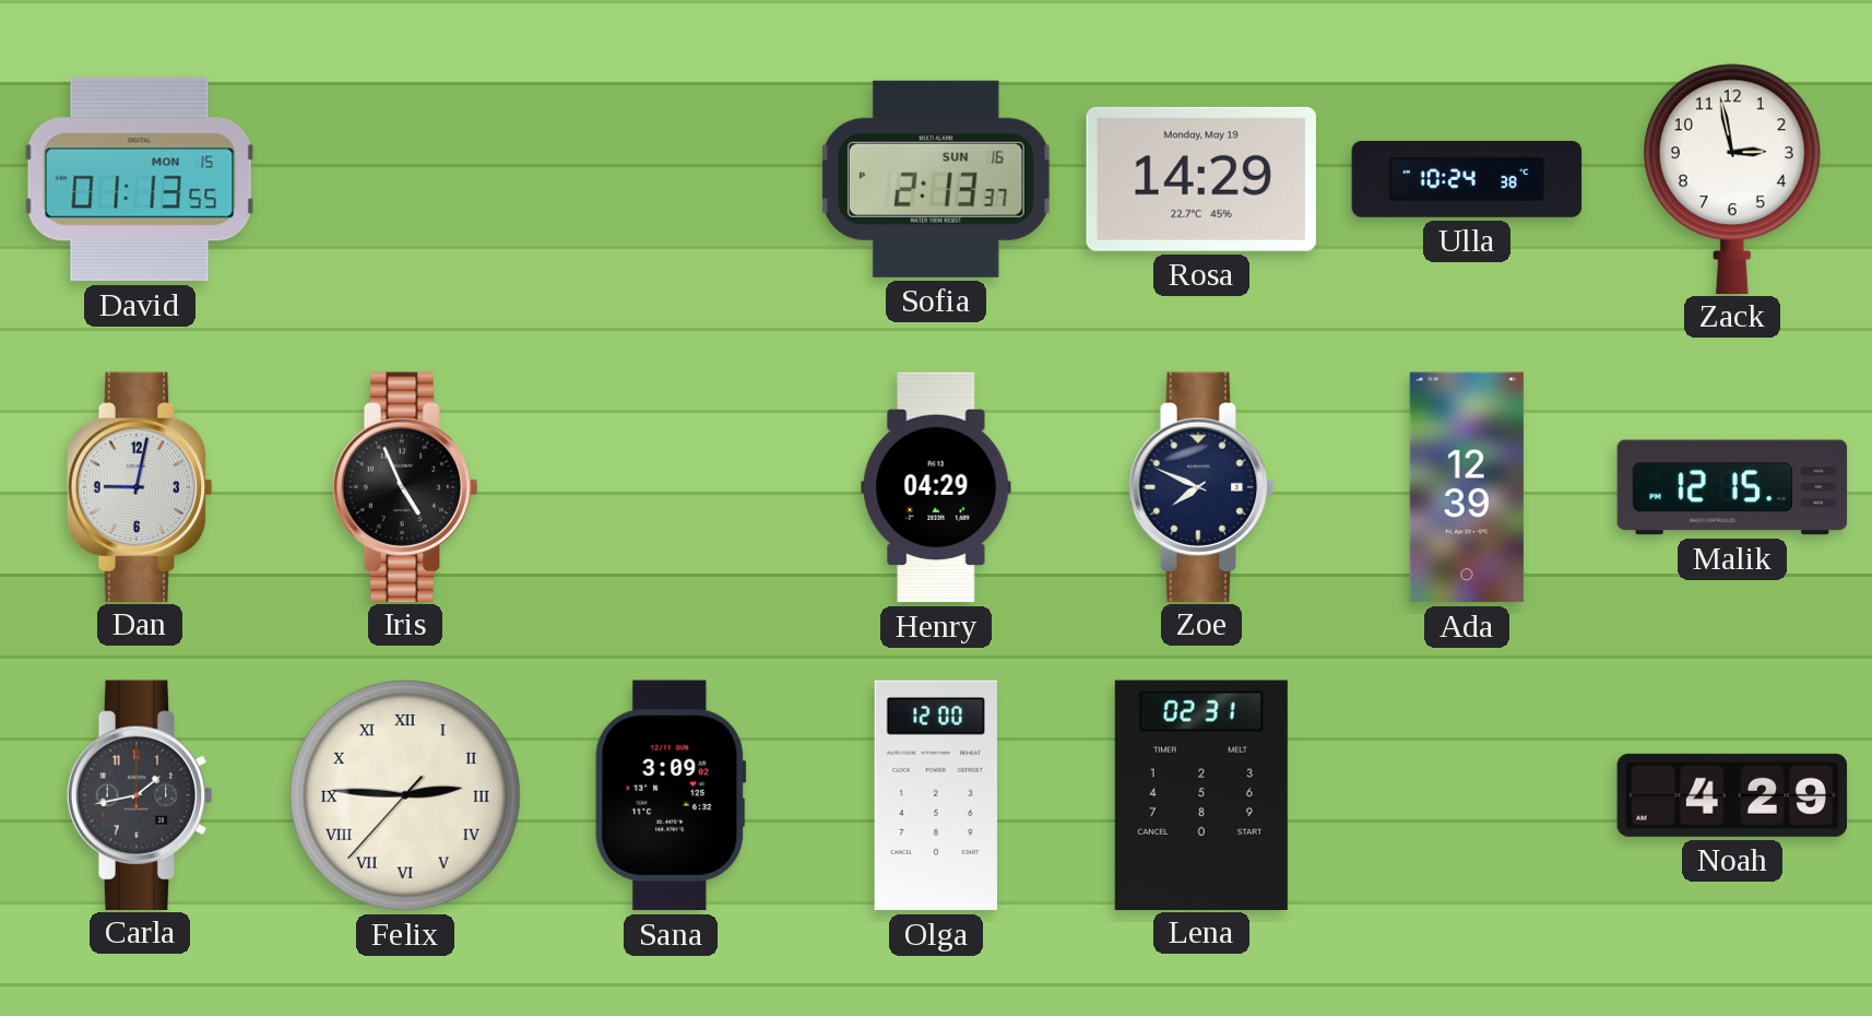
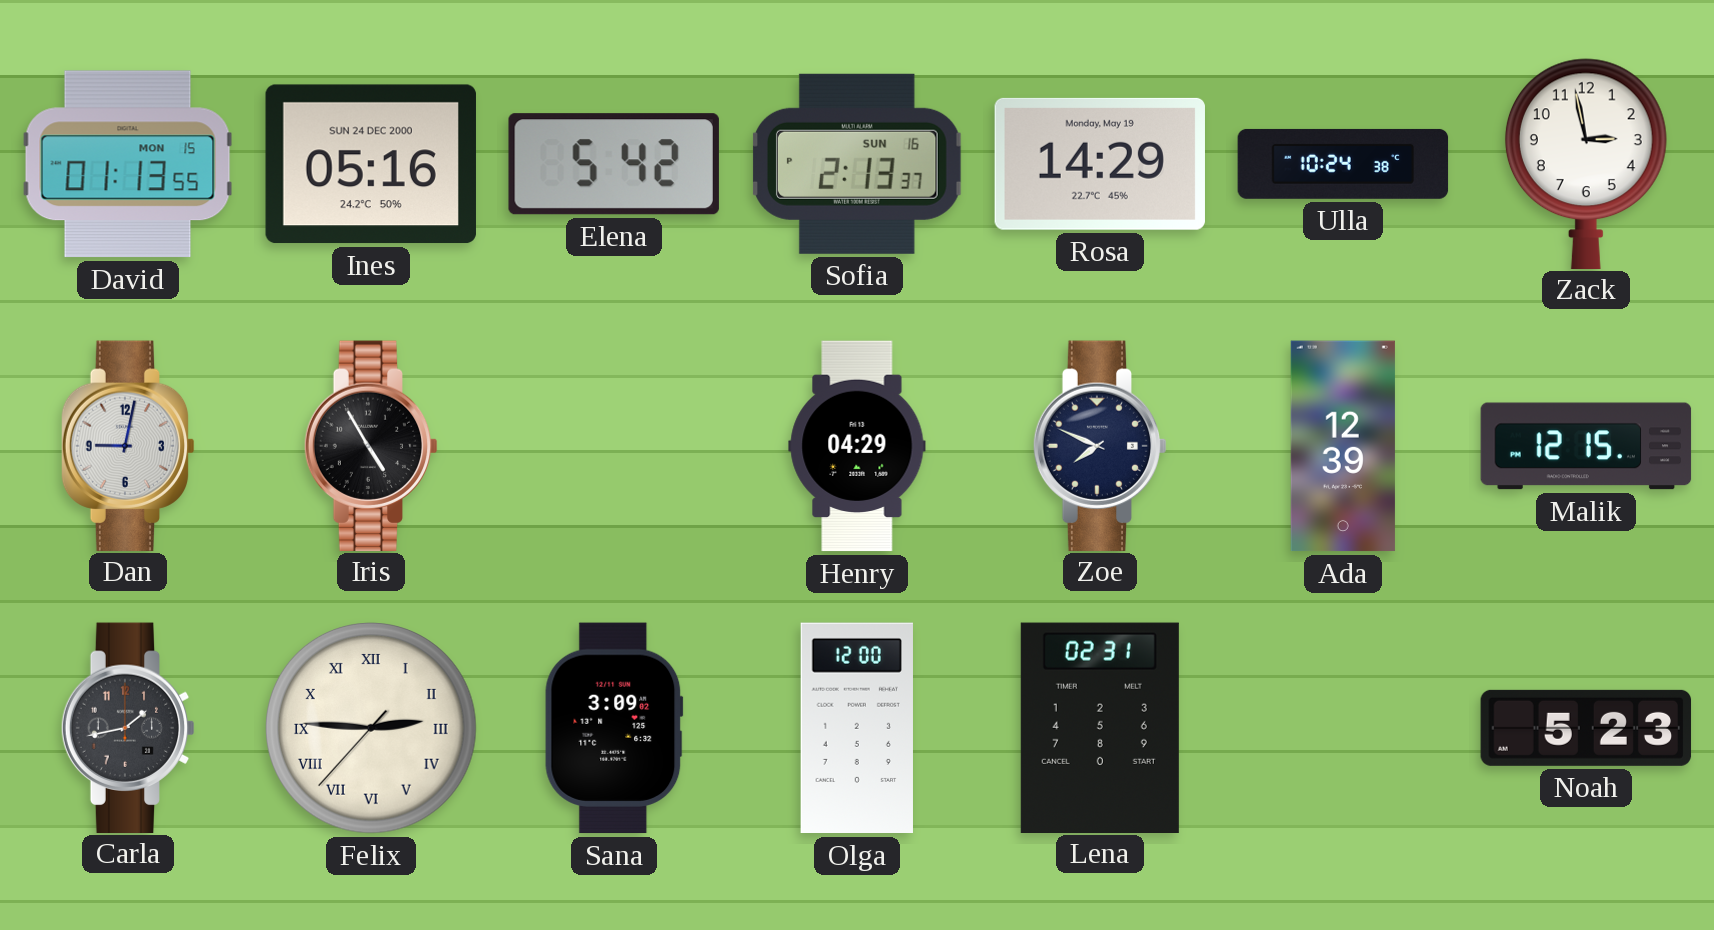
Ines: none -> 05:16 (371, 164)
Elena: none -> 5:42 (614, 164)
Iris: 4:56 -> 4:55 (371, 445)
Noah: 4:29 -> 5:23 (1586, 728)
